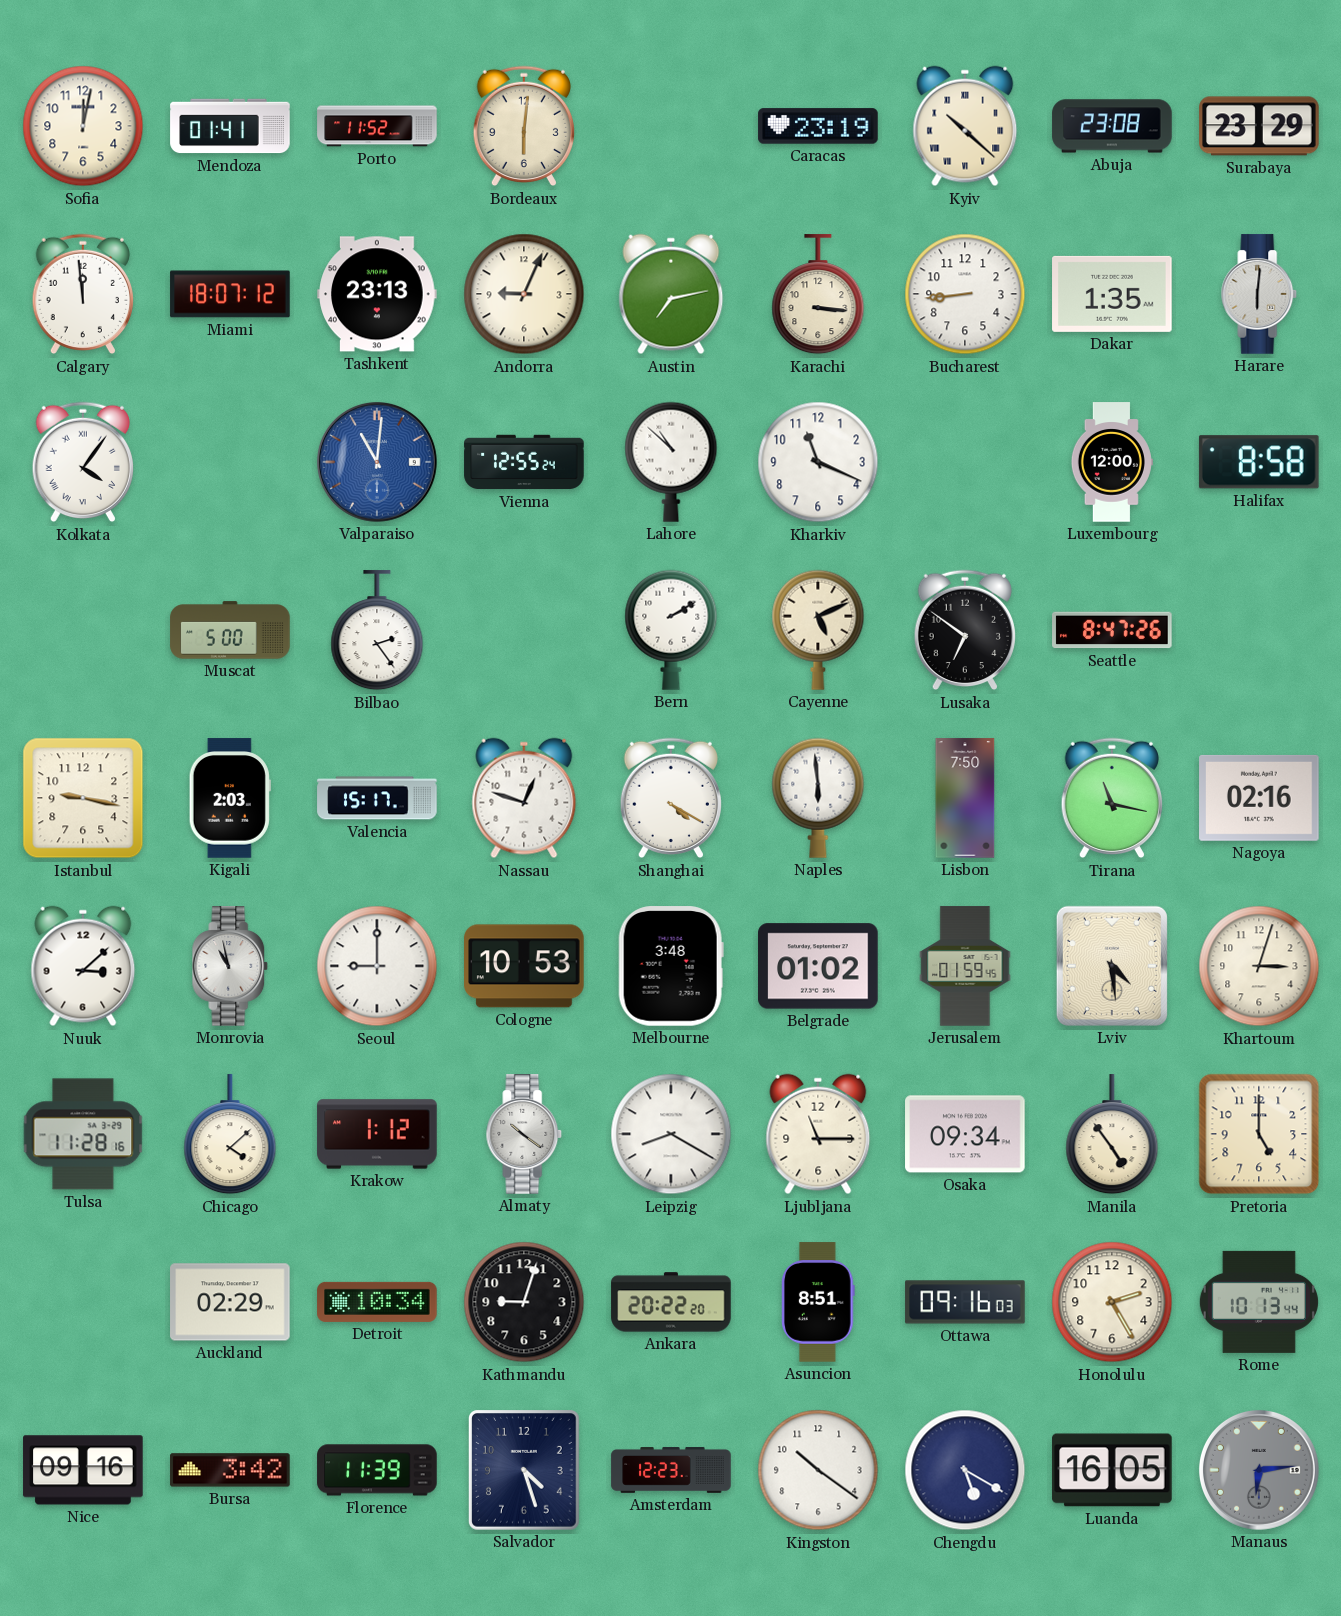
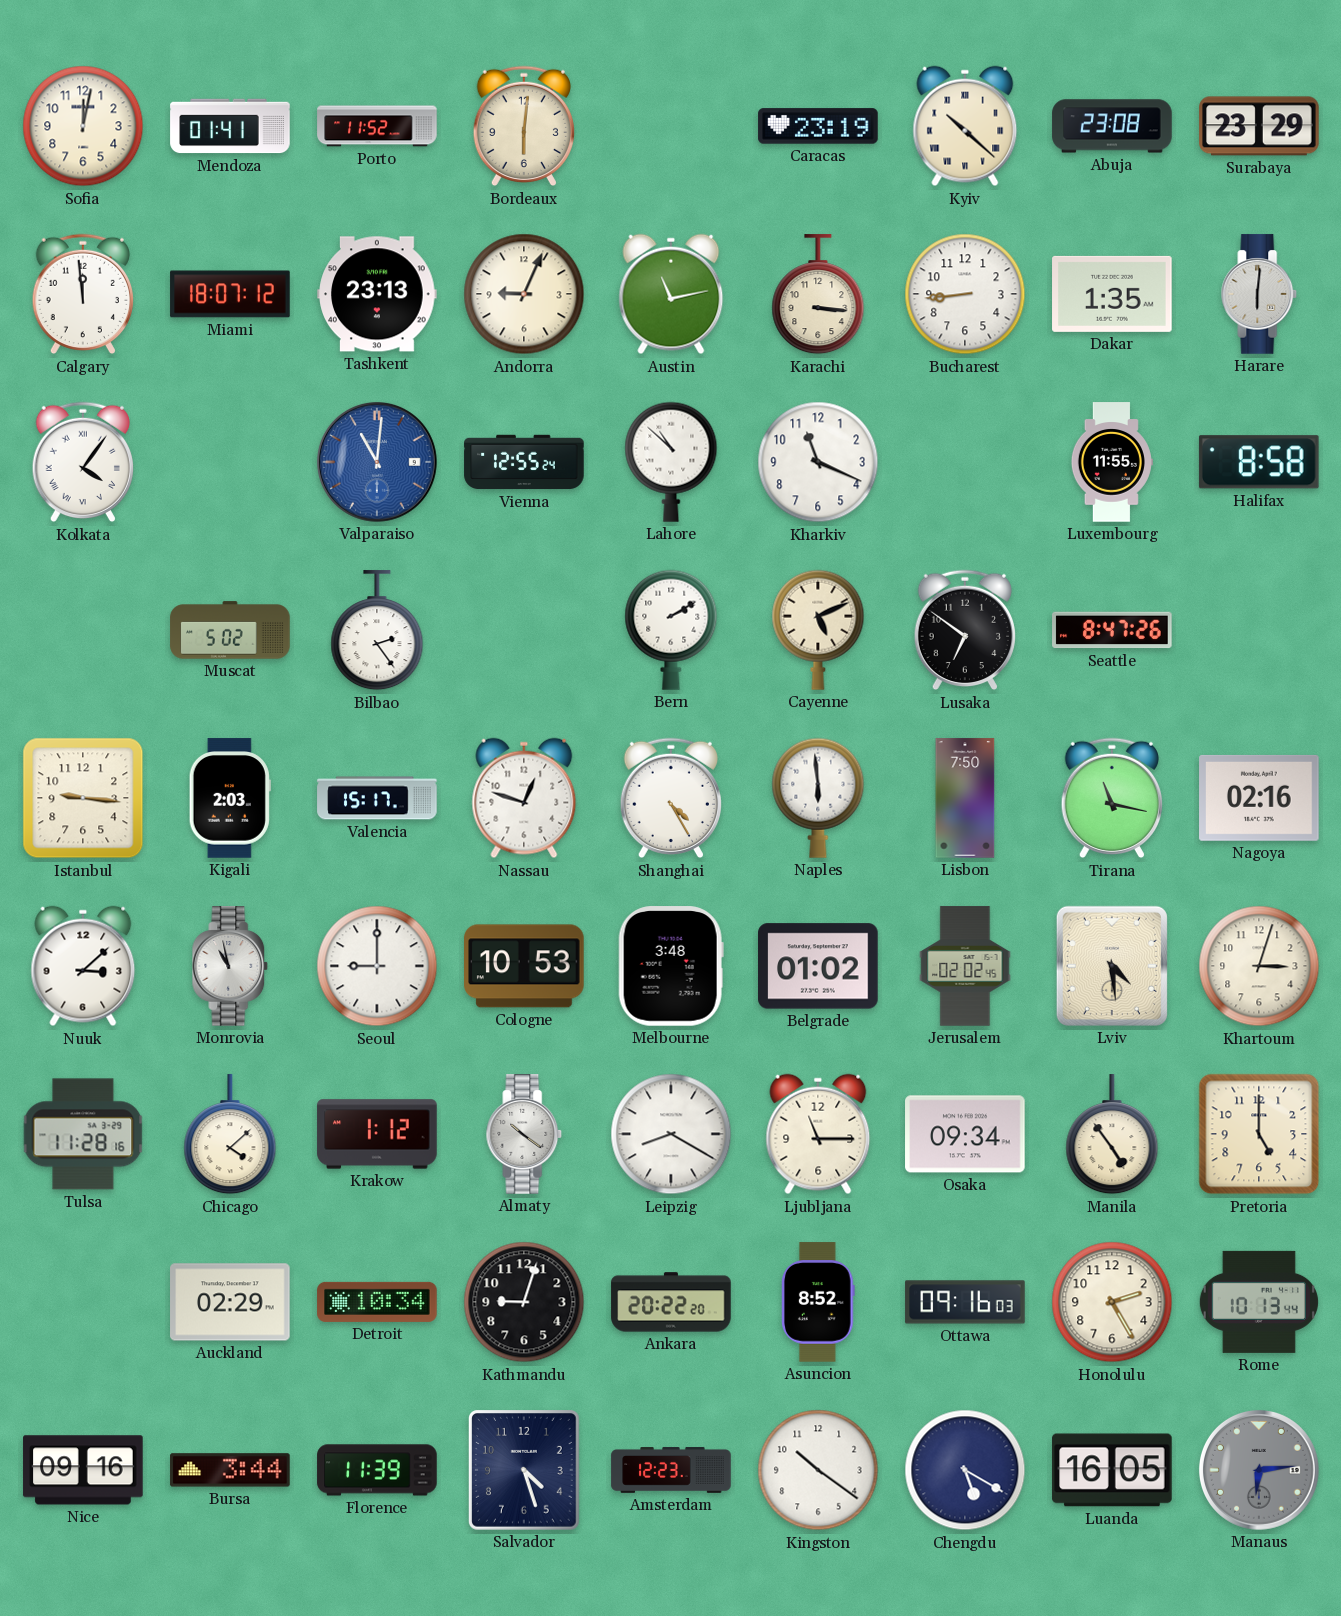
Austin: 7:13 -> 11:13 (671, 294)
Luxembourg: 12:00 -> 11:55 (1112, 462)
Muscat: 5:00 -> 5:02 (230, 630)
Istanbul: 9:17 -> 9:16 (83, 798)
Shanghai: 4:20 -> 4:25 (671, 798)
Jerusalem: 01:59 -> 02:02 (965, 966)
Asuncion: 8:51 -> 8:52 (819, 1302)
Bursa: 3:42 -> 3:44 (230, 1470)
